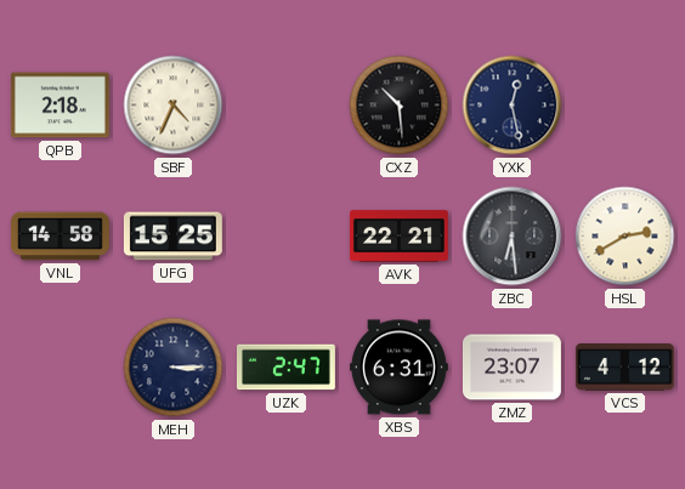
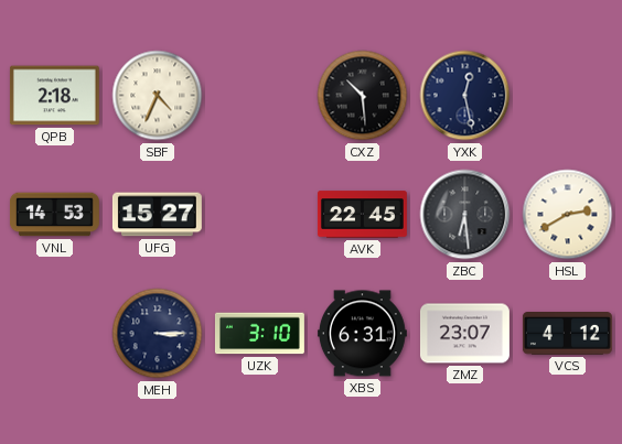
VNL: 14:58 -> 14:53 (54, 215)
UFG: 15:25 -> 15:27 (157, 215)
AVK: 22:21 -> 22:45 (362, 215)
UZK: 2:47 -> 3:10 (259, 334)
